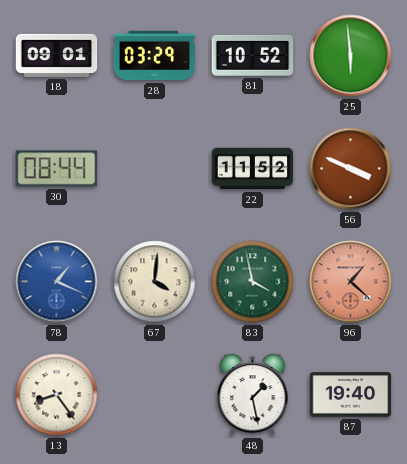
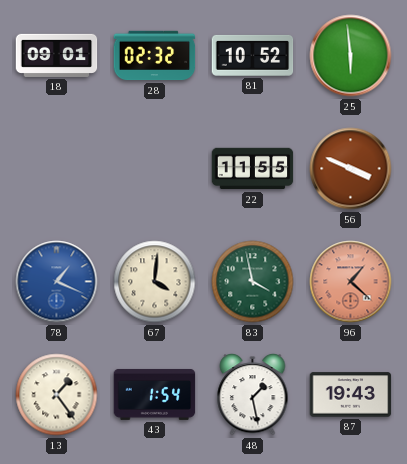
28: 03:29 -> 02:32 (155, 56)
30: 08:44 -> none (57, 169)
22: 11:52 -> 11:55 (253, 169)
13: 8:24 -> 1:24 (57, 395)
43: none -> 1:54 (155, 394)
87: 19:40 -> 19:43 (351, 395)
